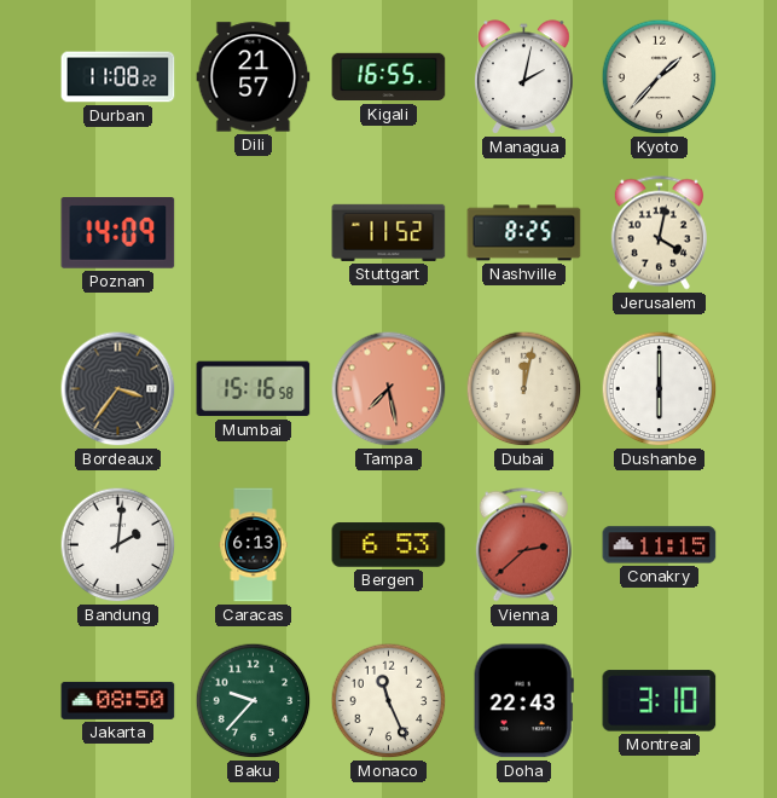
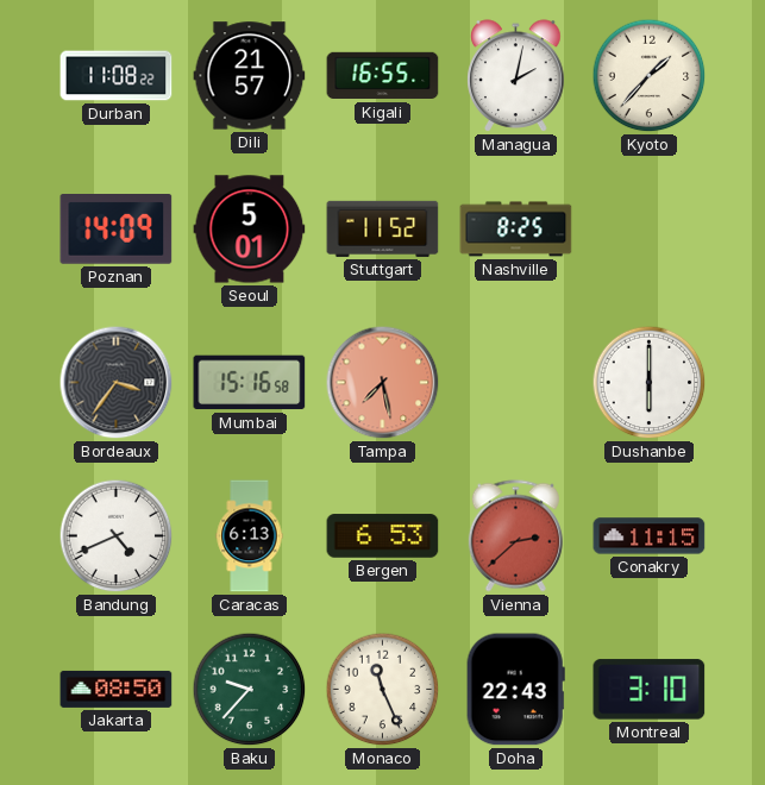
Seoul: none -> 5:01 (250, 230)
Jerusalem: 4:02 -> none (659, 233)
Dubai: 12:02 -> none (524, 389)
Bandung: 2:01 -> 4:41 (117, 536)
